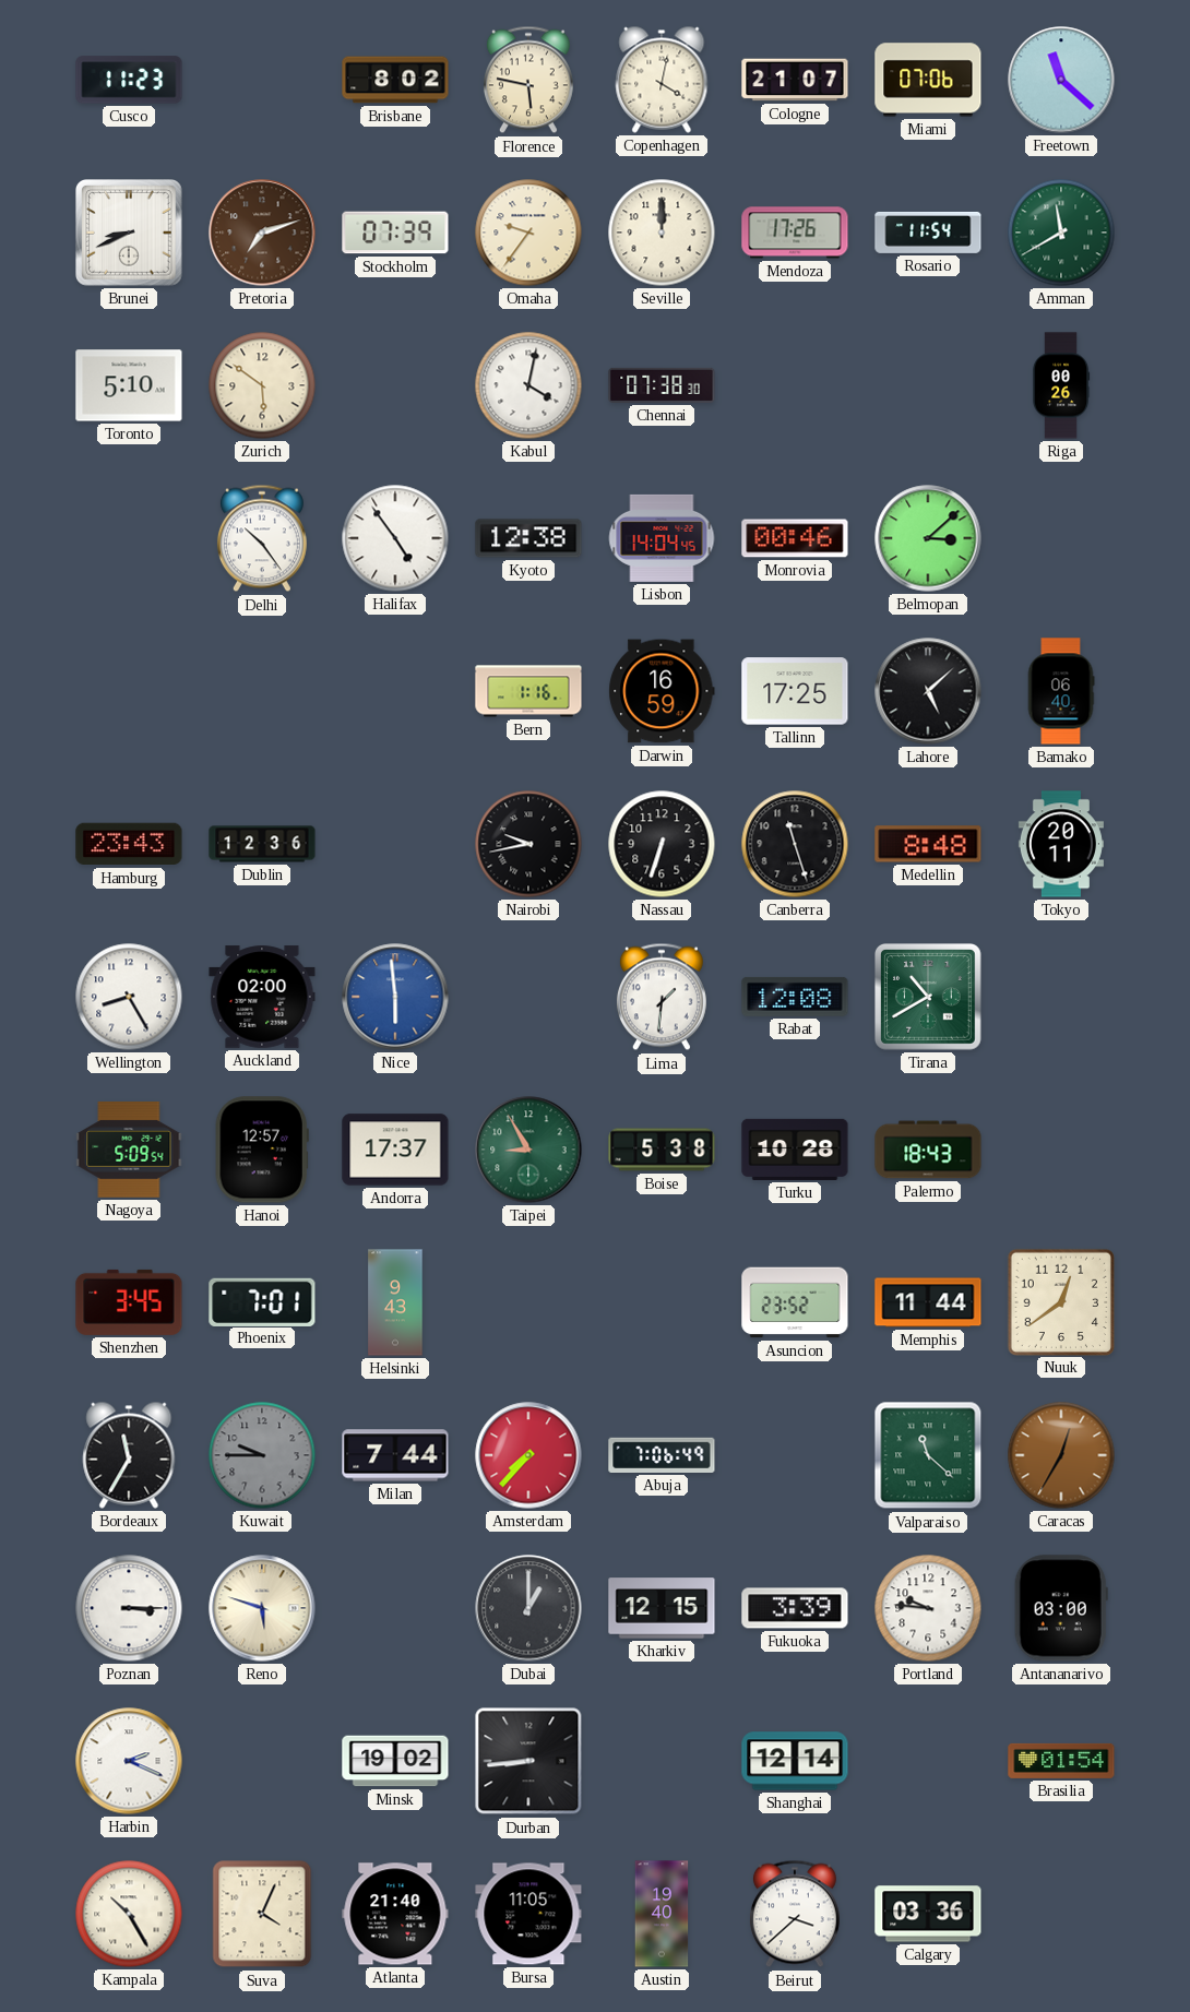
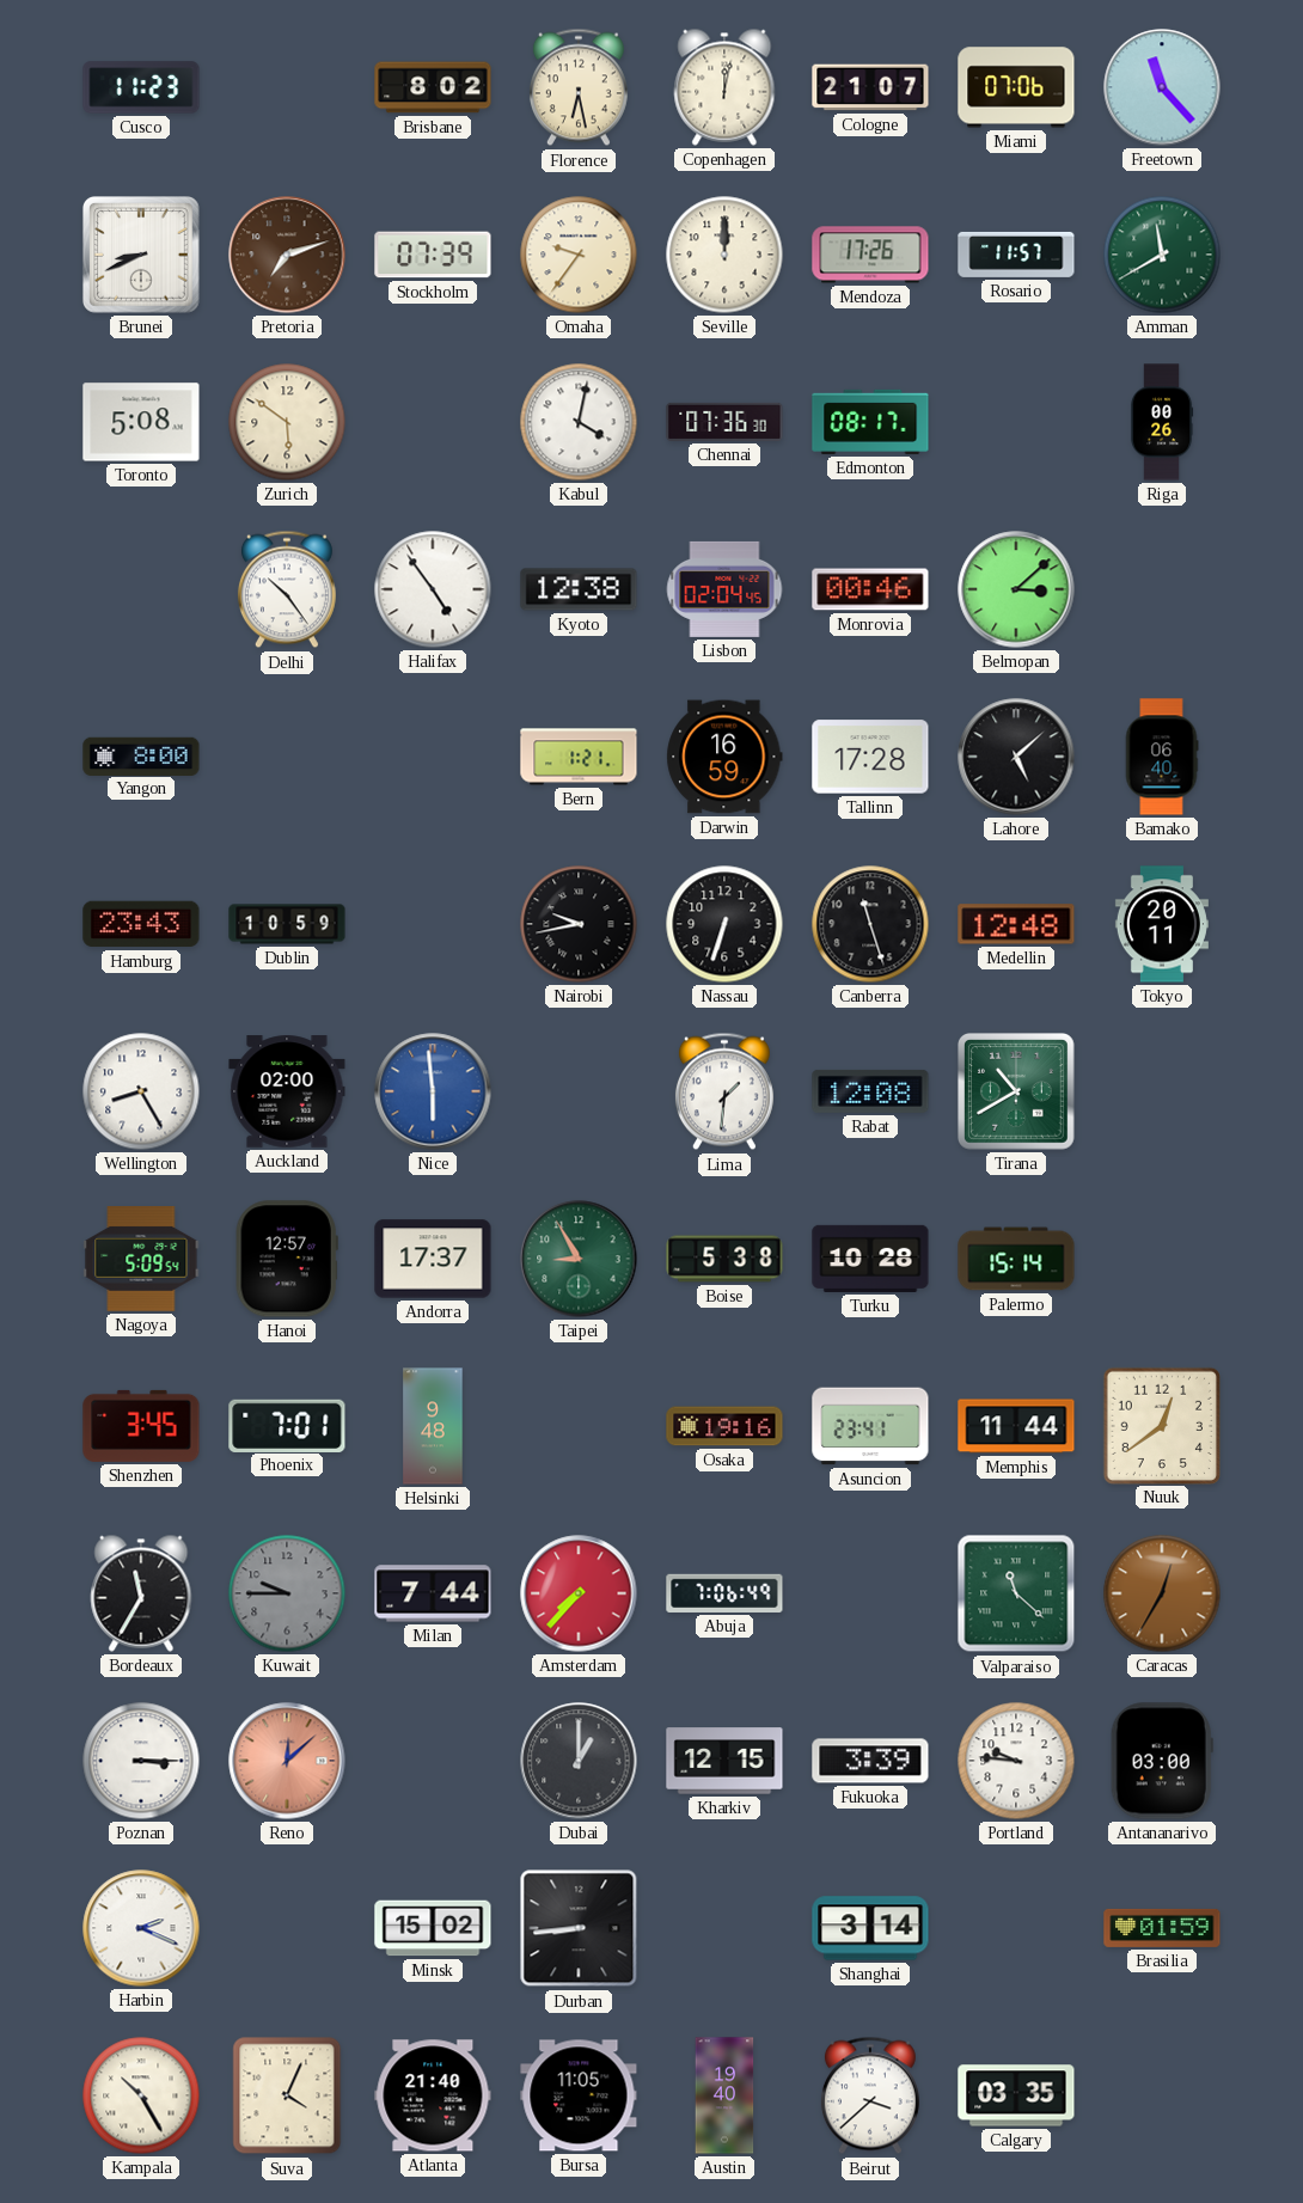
Florence: 5:47 -> 6:28 (579, 87)
Copenhagen: 4:02 -> 12:02 (724, 87)
Freetown: 11:22 -> 11:23 (1162, 87)
Rosario: 11:54 -> 11:57 (1016, 255)
Toronto: 5:10 -> 5:08 (141, 422)
Chennai: 07:38 -> 07:36 (724, 422)
Edmonton: none -> 08:17 (870, 422)
Lisbon: 14:04 -> 02:04 (724, 589)
Yangon: none -> 8:00 (141, 755)
Bern: 1:16 -> 1:21 (579, 757)
Tallinn: 17:25 -> 17:28 (870, 757)
Dublin: 12:36 -> 10:59 (287, 924)
Medellin: 8:48 -> 12:48 (1016, 924)
Palermo: 18:43 -> 15:14 (1016, 1259)
Helsinki: 9:43 -> 9:48 (433, 1426)
Osaka: none -> 19:16 (724, 1426)
Asuncion: 23:52 -> 23:41 (870, 1426)
Reno: 5:48 -> 12:08 (287, 1761)
Reno dial: cream -> salmon (287, 1761)
Minsk: 19:02 -> 15:02 (433, 1928)
Shanghai: 12:14 -> 3:14 (870, 1928)
Brasilia: 01:54 -> 01:59 (1162, 1928)
Calgary: 03:36 -> 03:35 (1016, 2095)
